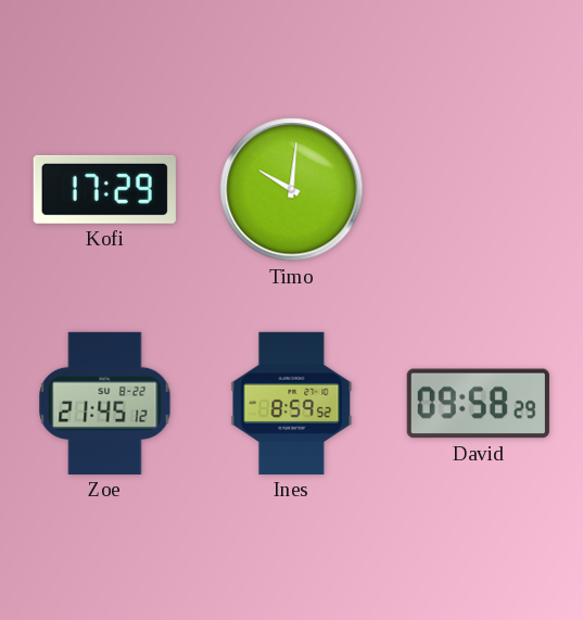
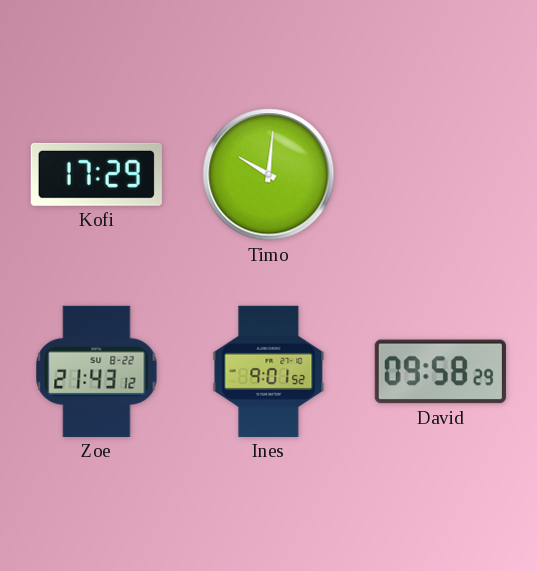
Zoe: 21:45 -> 21:43 (97, 371)
Ines: 8:59 -> 9:01 (269, 371)
